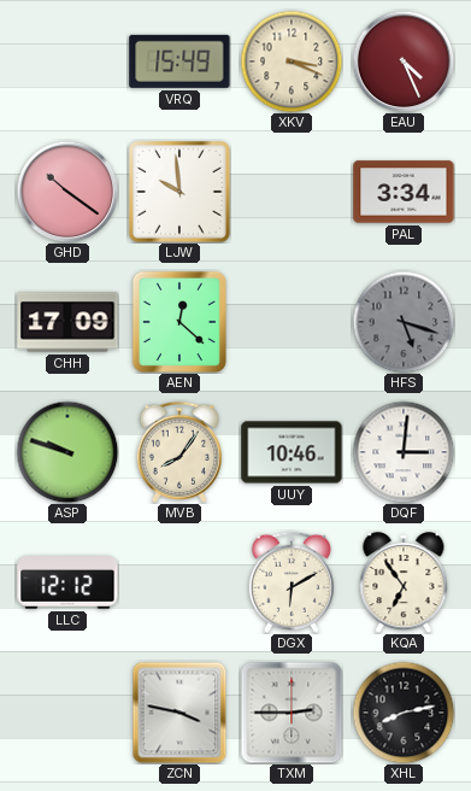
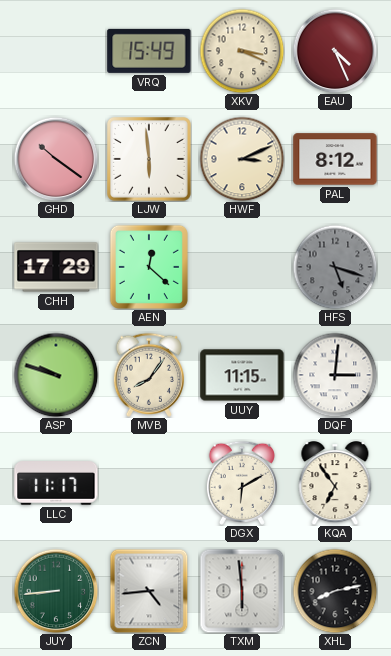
LJW: 9:59 -> 5:59 (150, 160)
HWF: none -> 3:11 (242, 159)
PAL: 3:34 -> 8:12 (335, 159)
CHH: 17:09 -> 17:29 (56, 267)
UUY: 10:46 -> 11:15 (242, 375)
LLC: 12:12 -> 11:17 (56, 483)
JUY: none -> 8:44 (56, 591)
ZCN: 3:47 -> 4:44 (149, 591)
TXM: 2:45 -> 5:59 (242, 591)
